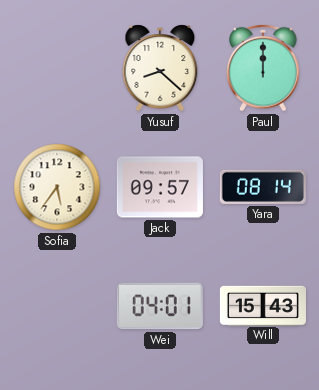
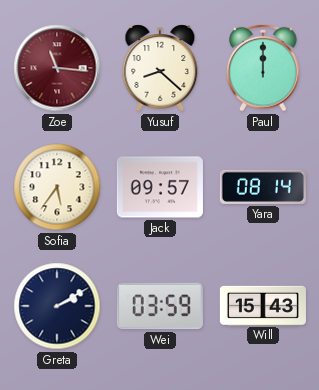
Zoe: none -> 11:16 (57, 68)
Greta: none -> 2:10 (57, 306)
Wei: 04:01 -> 03:59 (160, 306)
